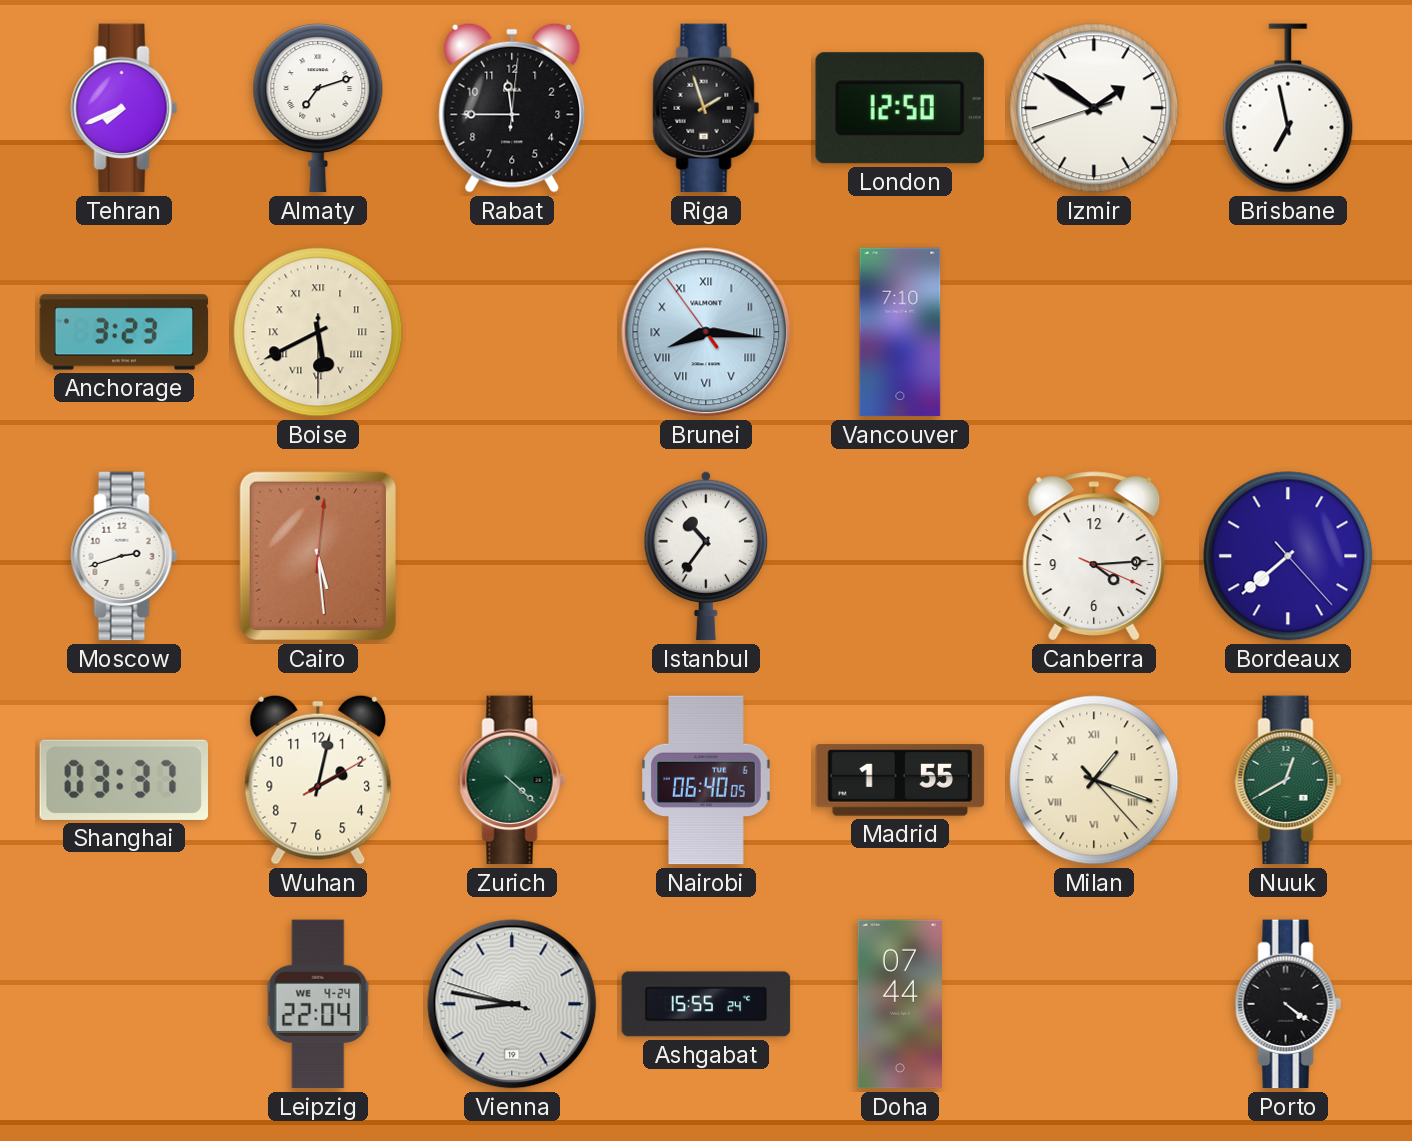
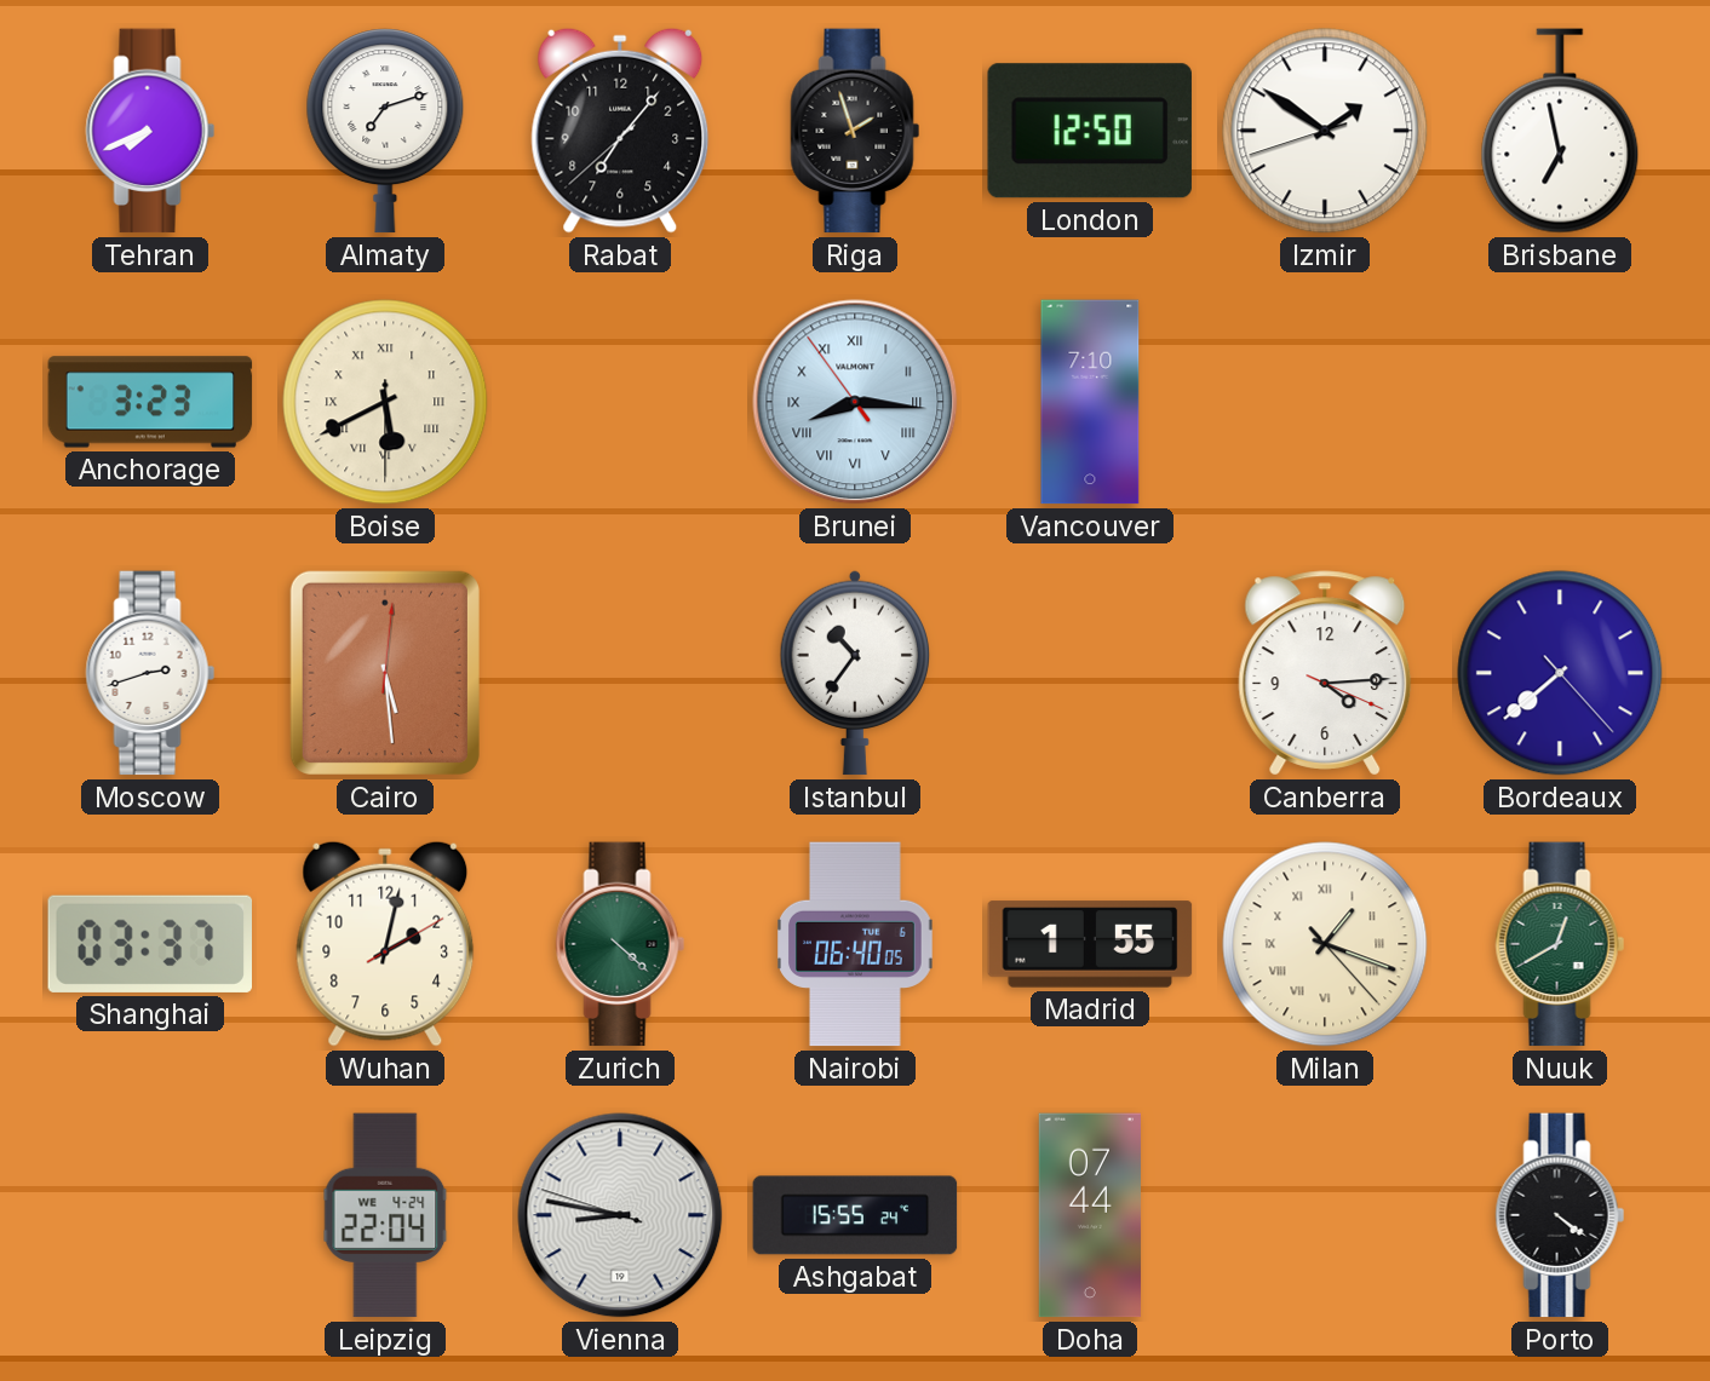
Rabat: 11:45 -> 7:06 (620, 131)
